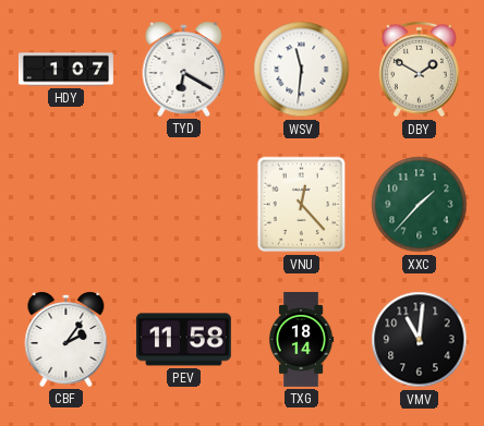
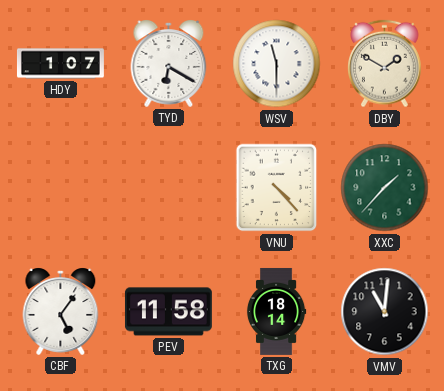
WSV: 11:31 -> 11:30 (277, 64)
VNU: 12:23 -> 4:23 (277, 188)
CBF: 2:06 -> 5:06 (61, 311)
